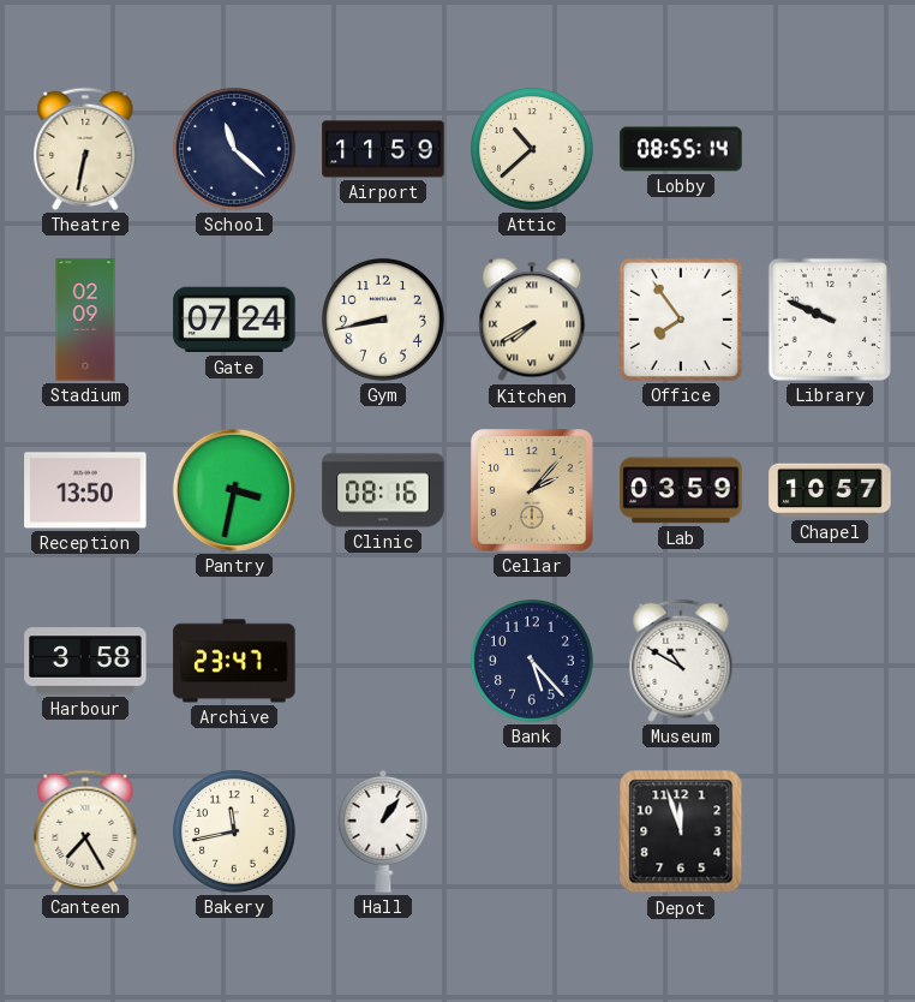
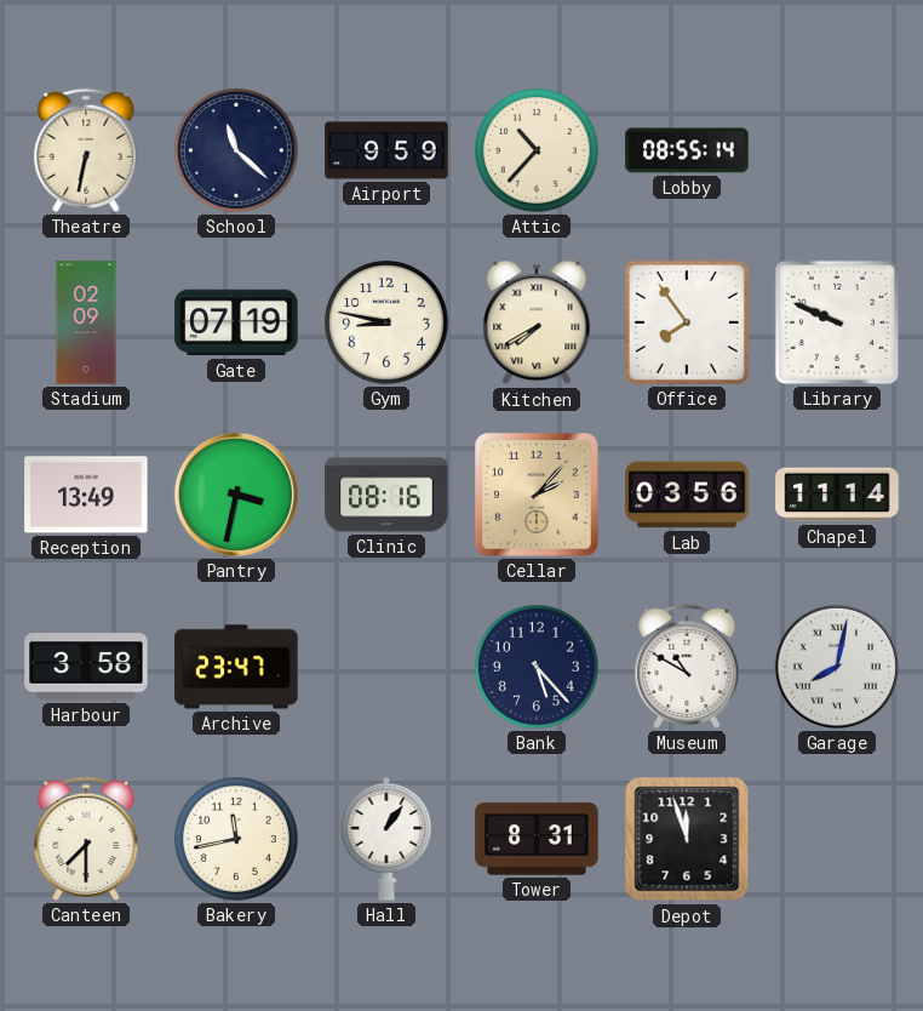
Airport: 11:59 -> 9:59 (386, 150)
Attic: 10:38 -> 10:37 (537, 150)
Gate: 07:24 -> 07:19 (236, 322)
Gym: 8:43 -> 8:47 (386, 322)
Reception: 13:50 -> 13:49 (86, 495)
Lab: 03:59 -> 03:56 (687, 495)
Chapel: 10:57 -> 11:14 (837, 495)
Garage: none -> 8:02 (837, 667)
Canteen: 7:25 -> 7:30 (86, 839)
Tower: none -> 8:31 (537, 839)
